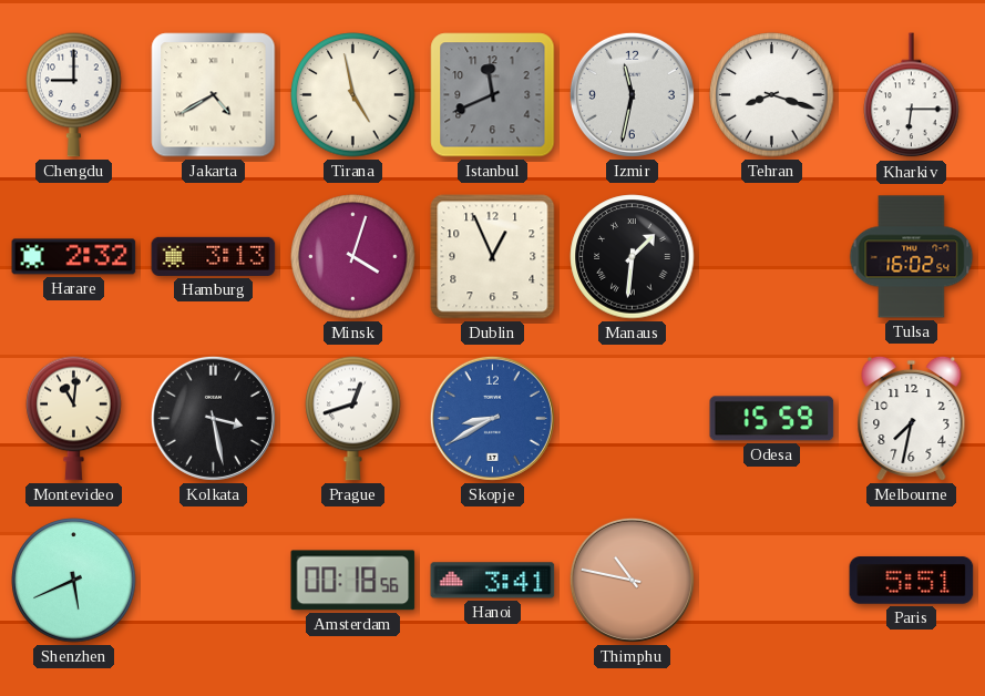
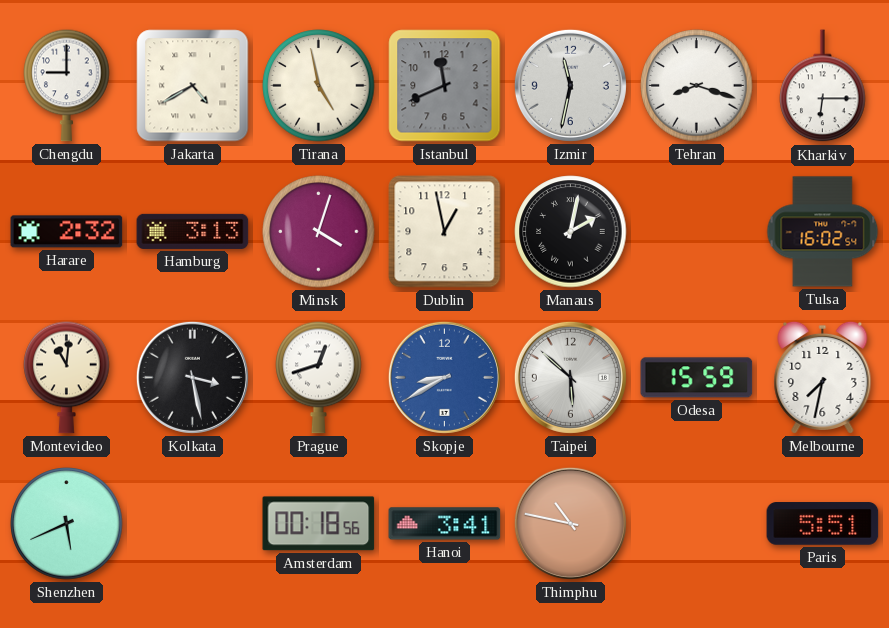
Dublin: 12:56 -> 12:58 (445, 232)
Manaus: 1:31 -> 2:02 (571, 232)
Taipei: none -> 5:52 (570, 377)
